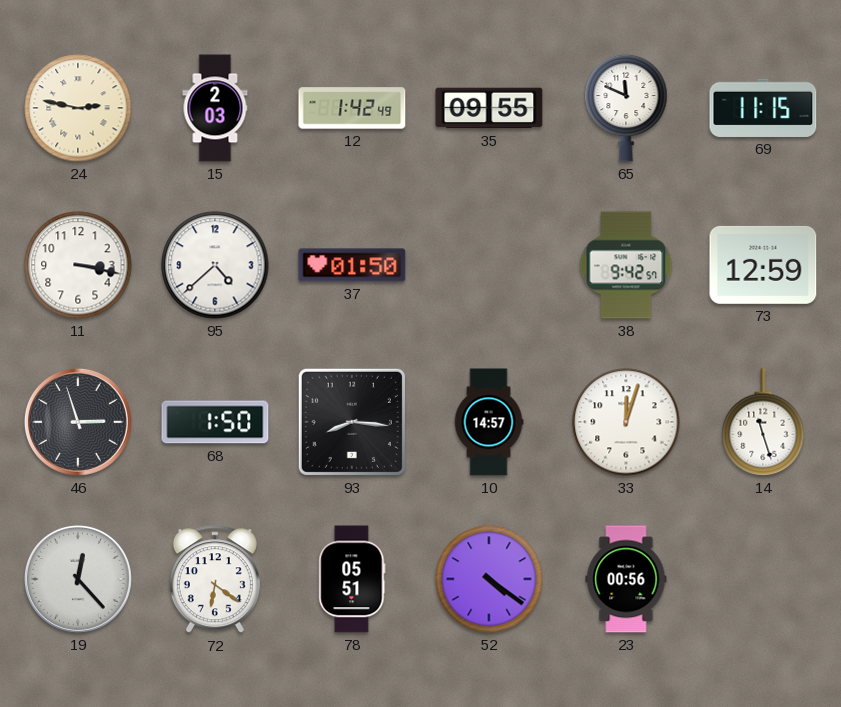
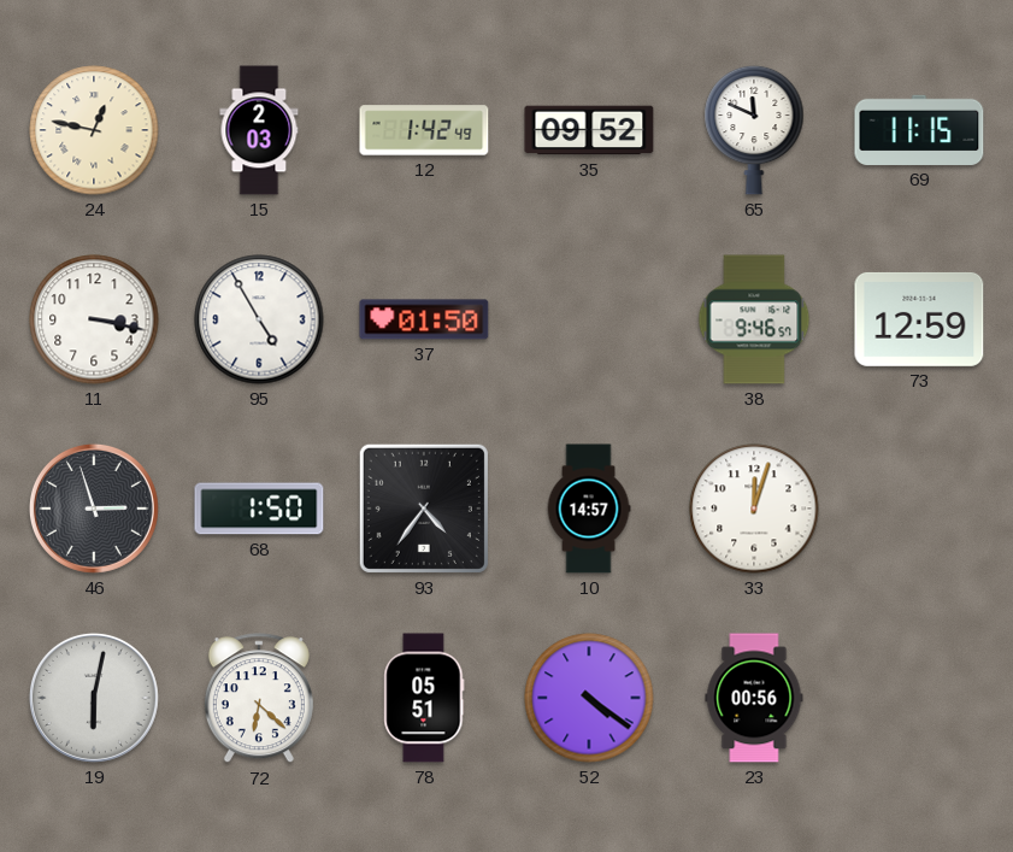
24: 2:47 -> 12:47 (94, 130)
35: 09:55 -> 09:52 (589, 130)
95: 4:38 -> 4:55 (259, 319)
38: 9:42 -> 9:46 (754, 319)
93: 8:16 -> 4:36 (424, 509)
14: 11:27 -> none (763, 422)
19: 12:23 -> 6:02 (94, 698)
72: 6:21 -> 6:22 (259, 699)
